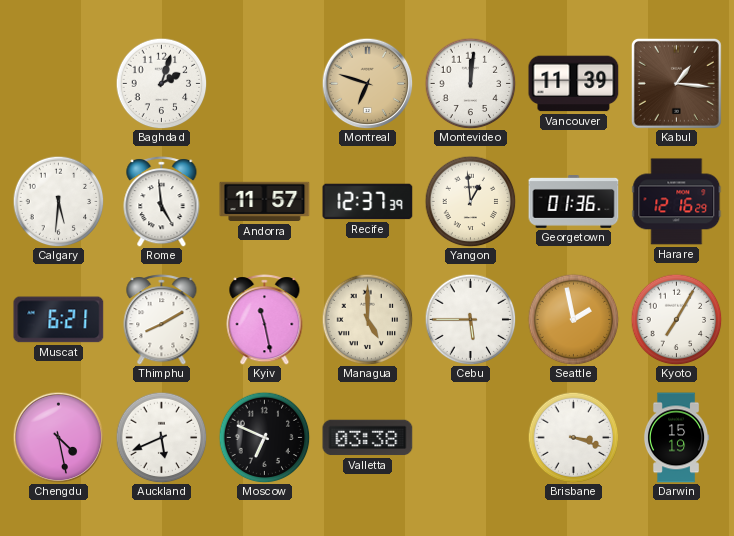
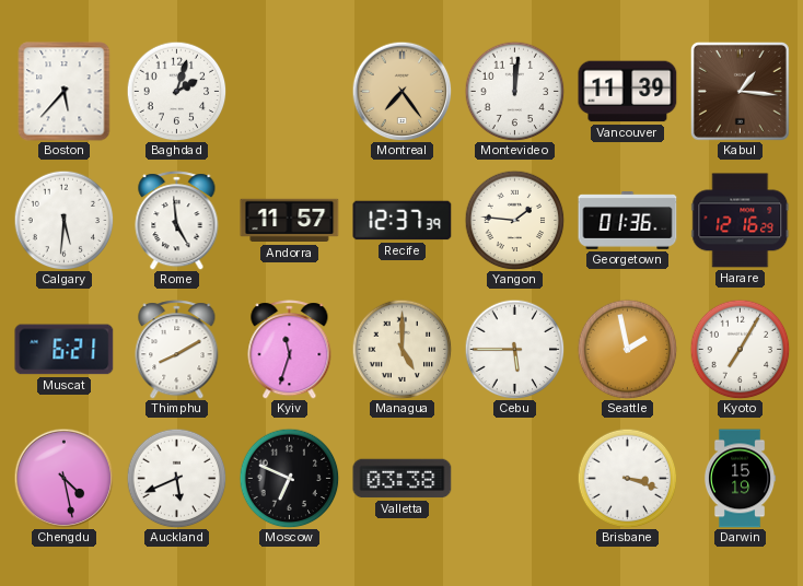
Boston: none -> 5:37 (65, 92)
Montreal: 6:48 -> 7:24 (401, 91)
Yangon: 12:59 -> 1:46 (514, 220)
Kyiv: 11:28 -> 11:33 (290, 350)
